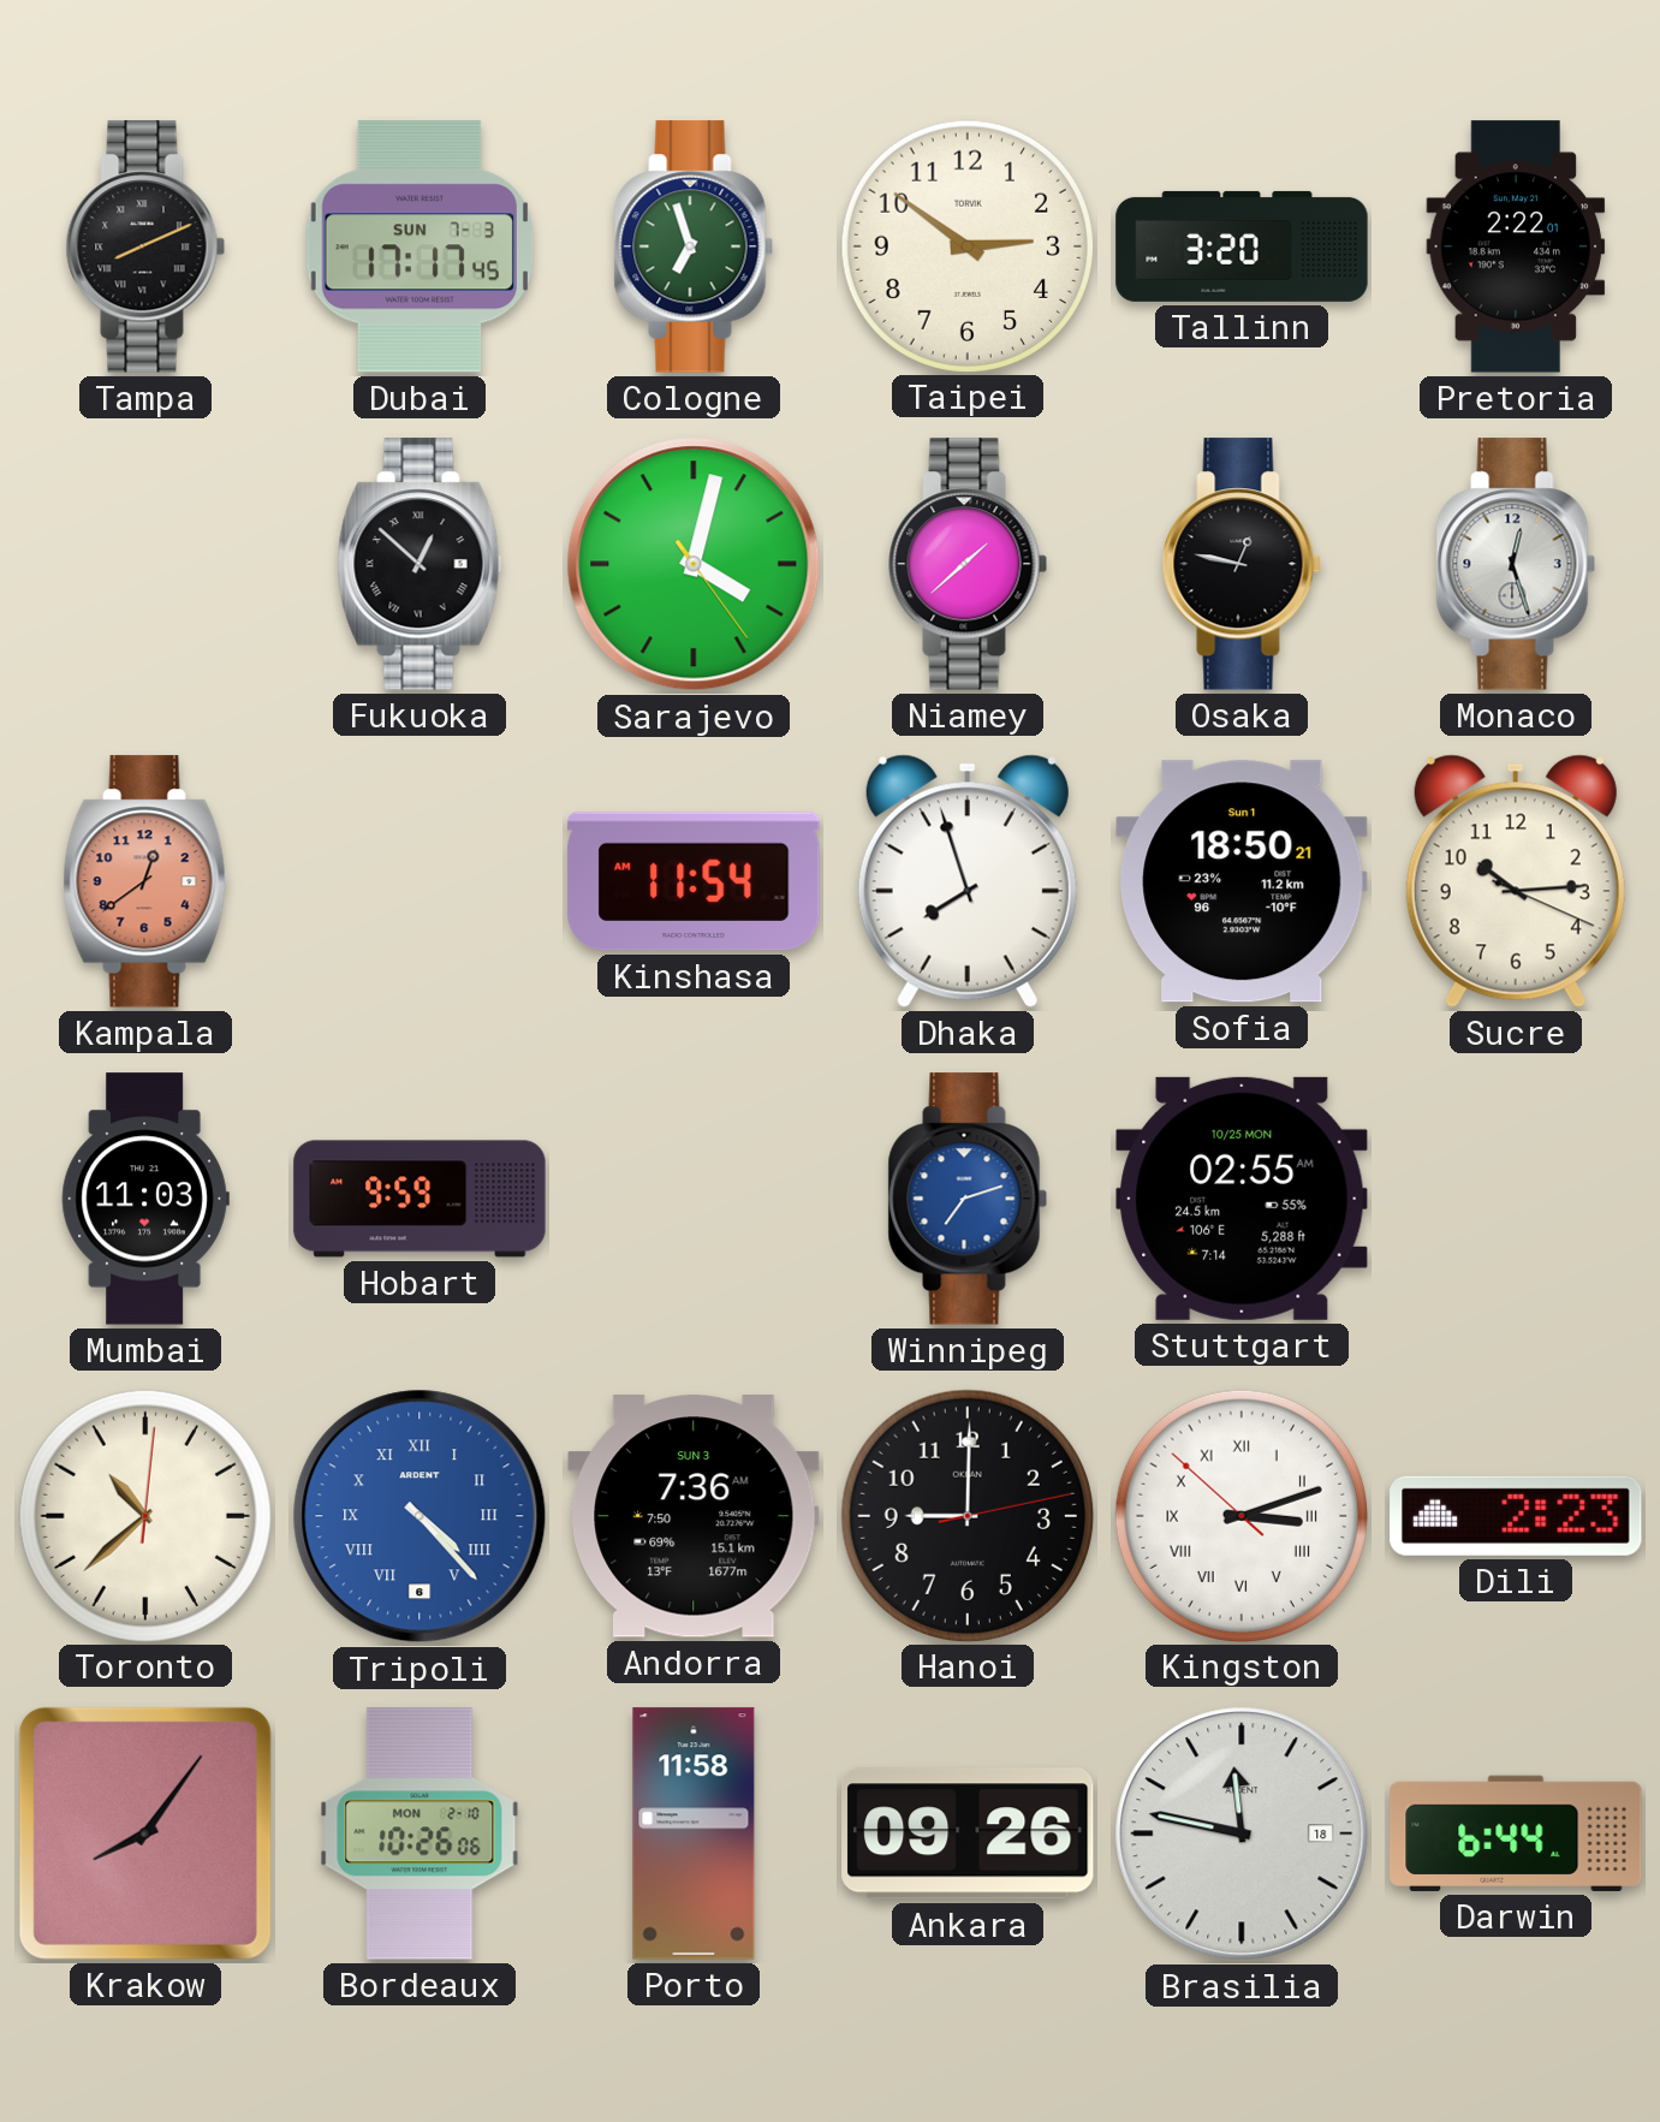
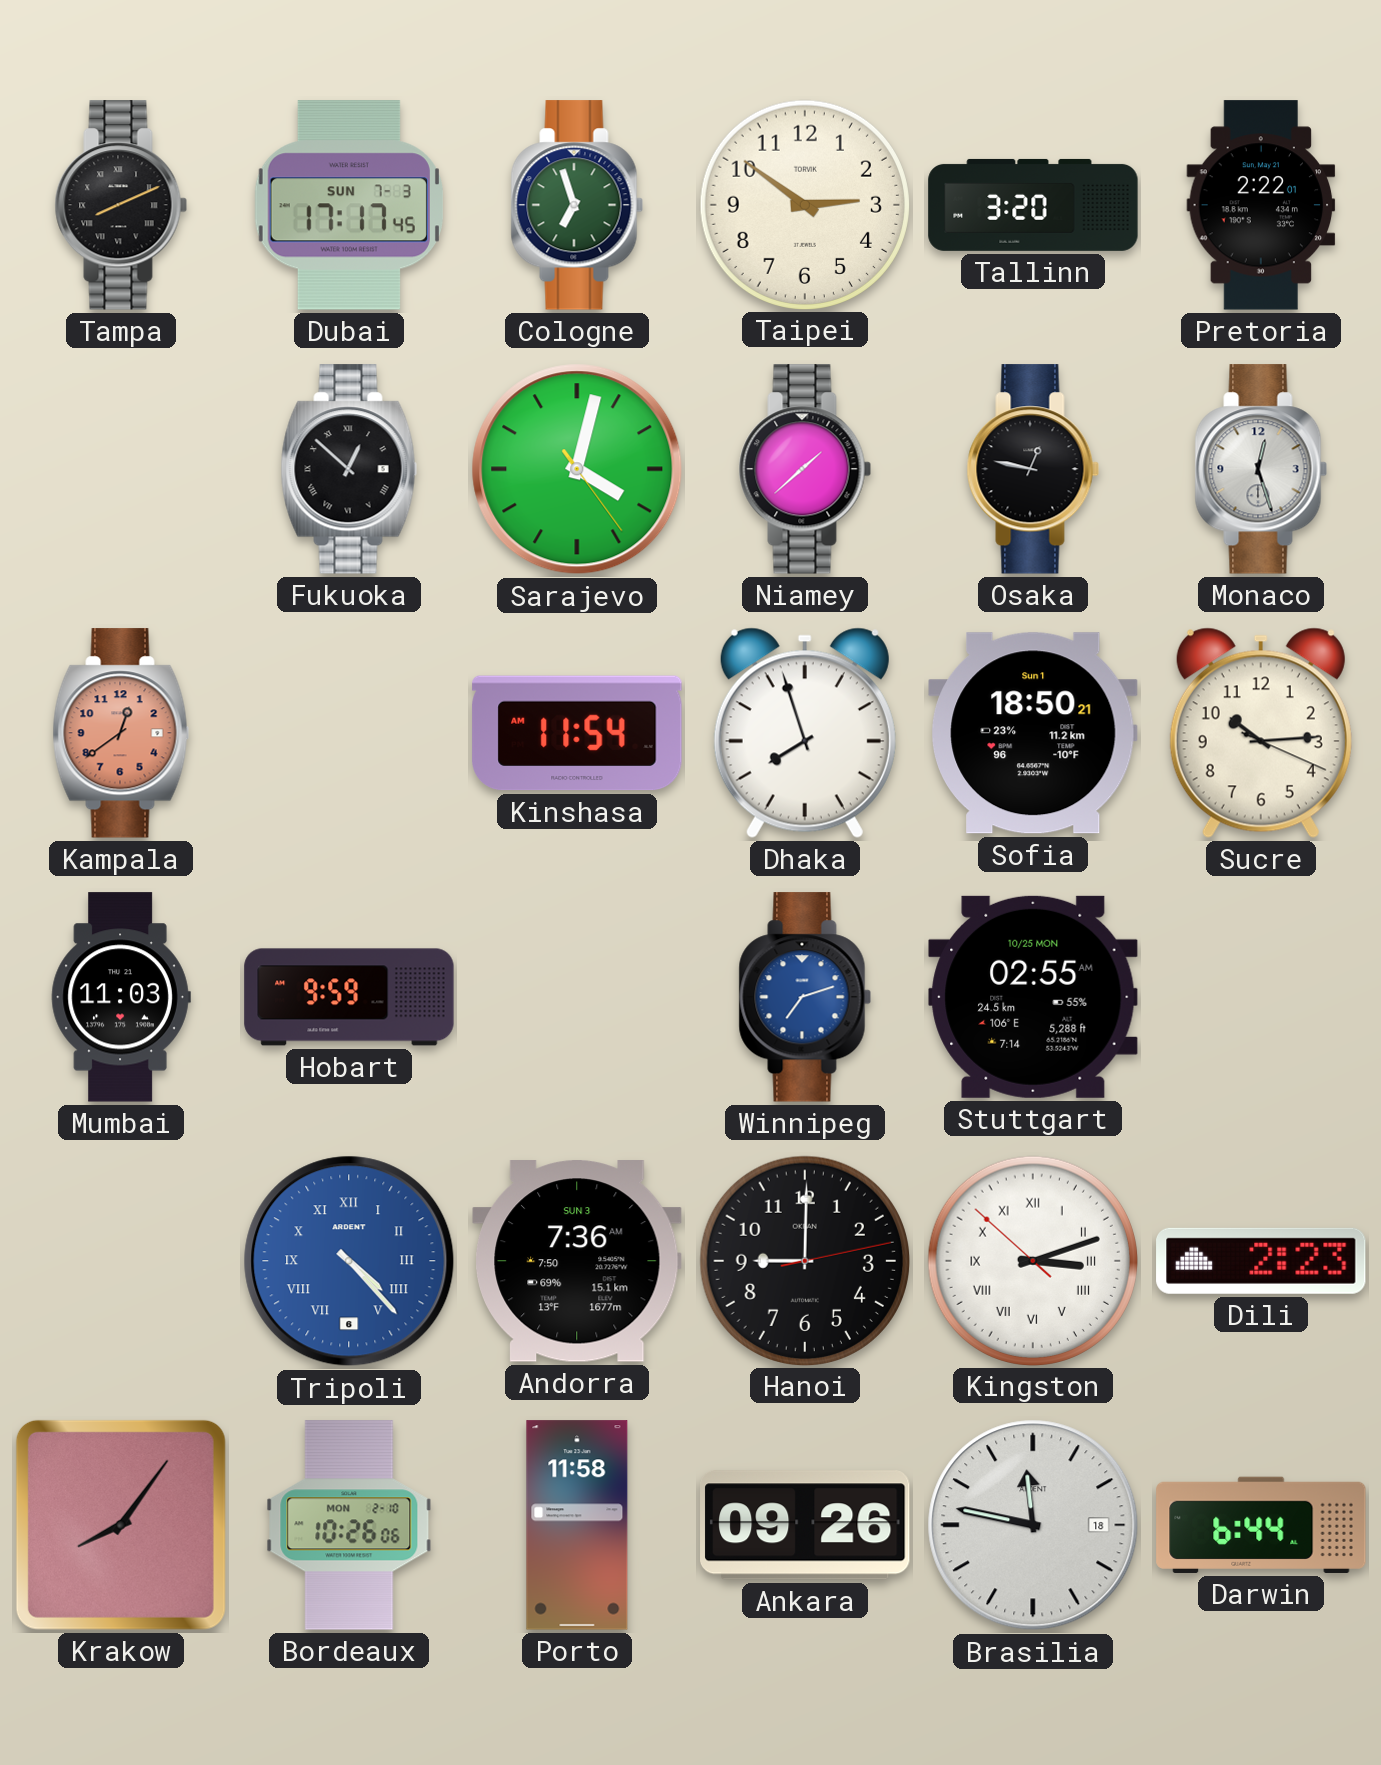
Toronto: 10:38 -> none (144, 1515)
